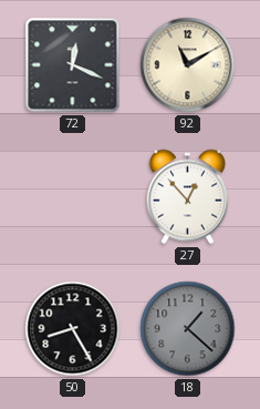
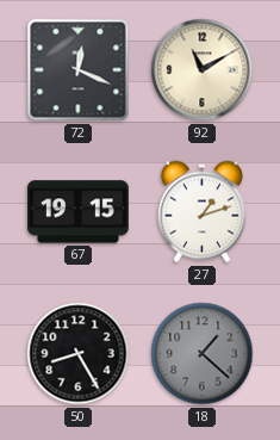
67: none -> 19:15 (77, 212)
27: 12:53 -> 1:12 (201, 212)
